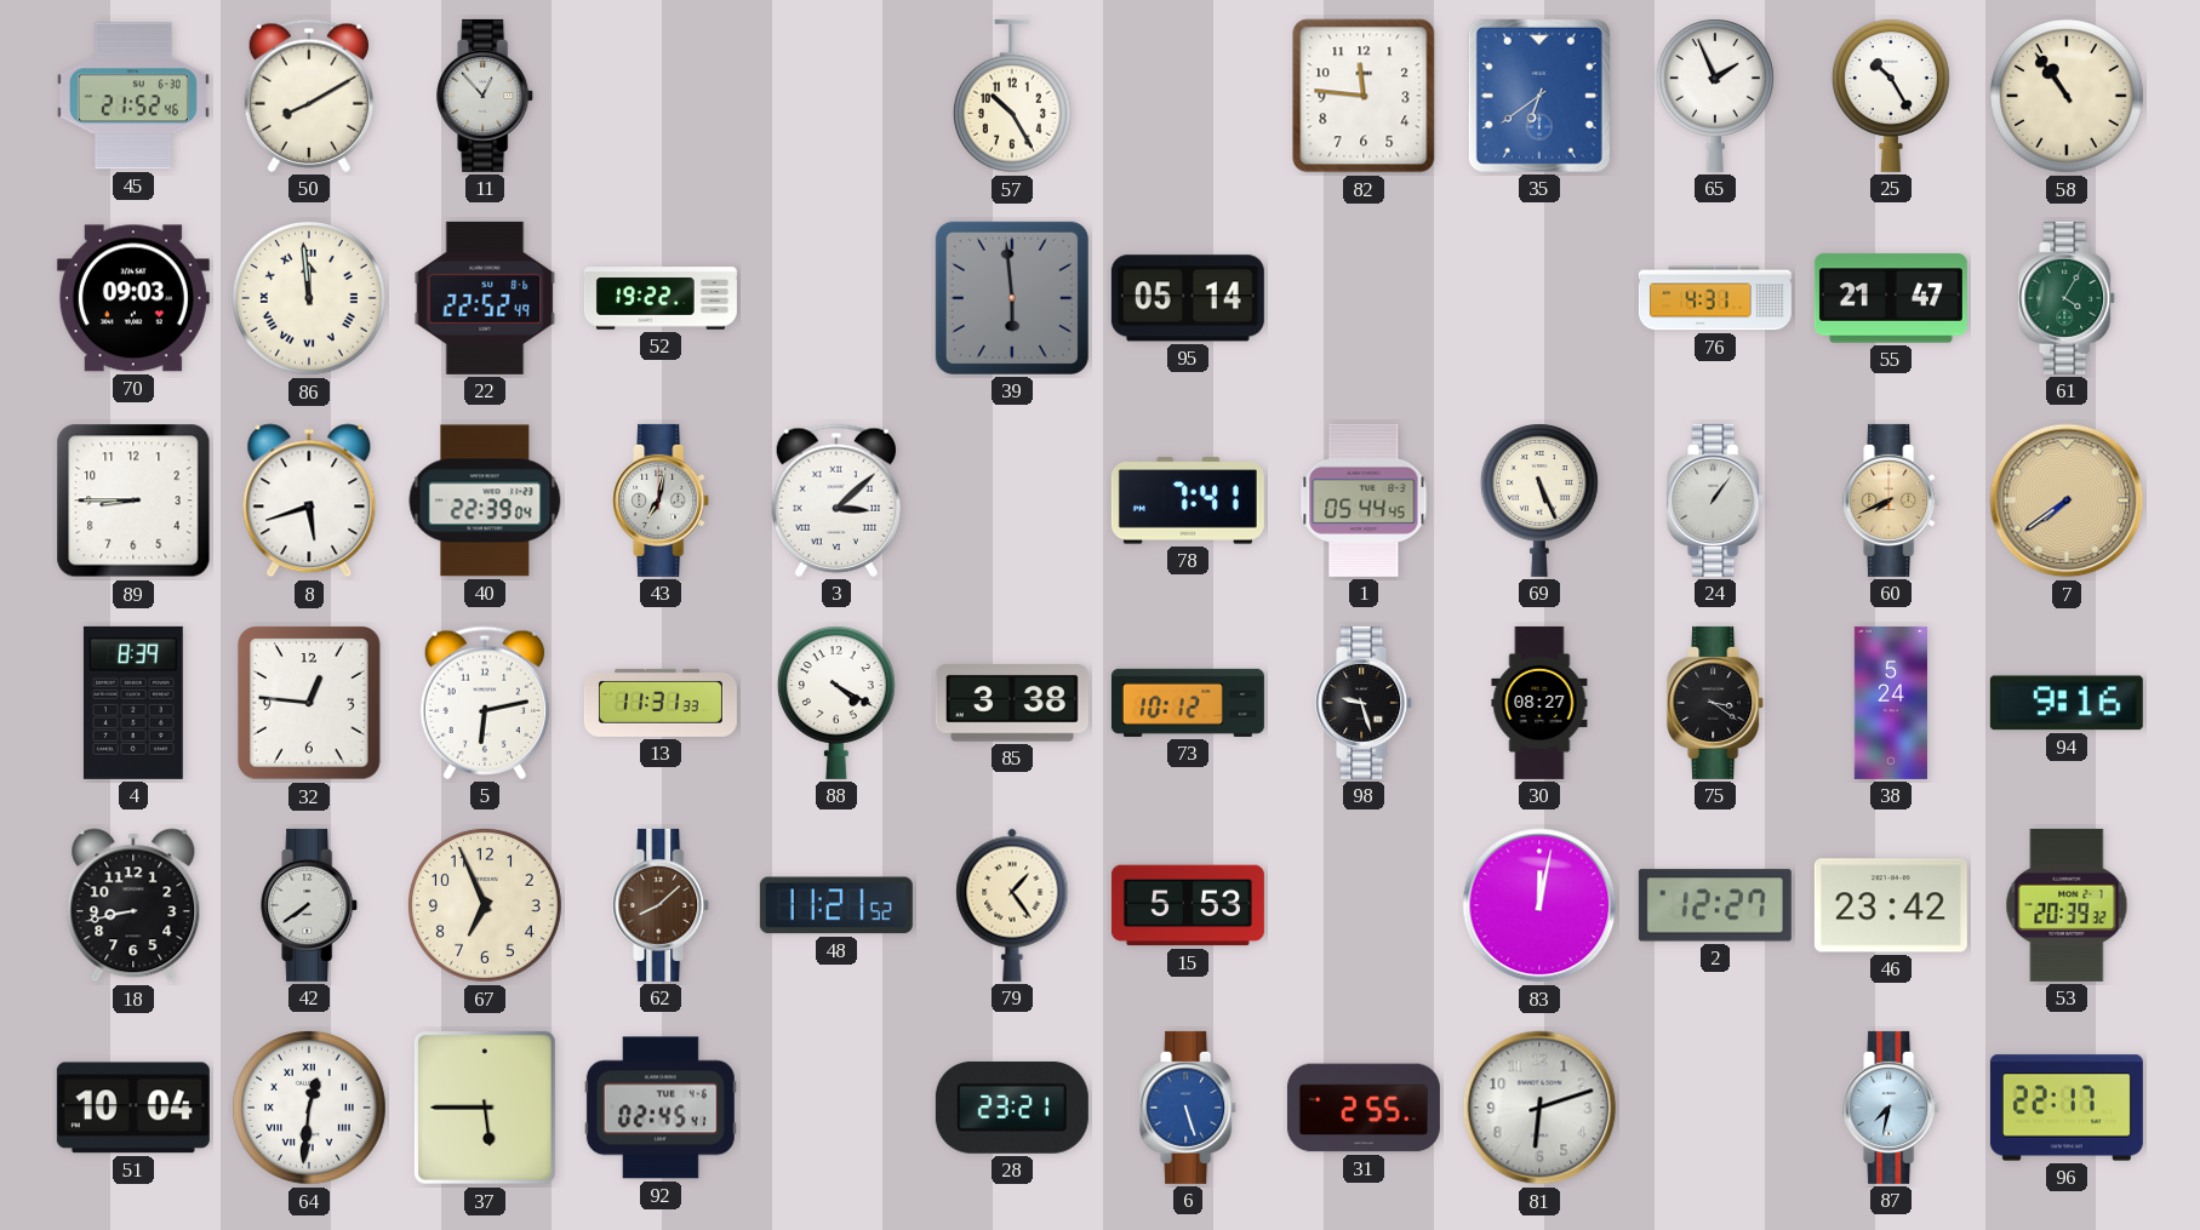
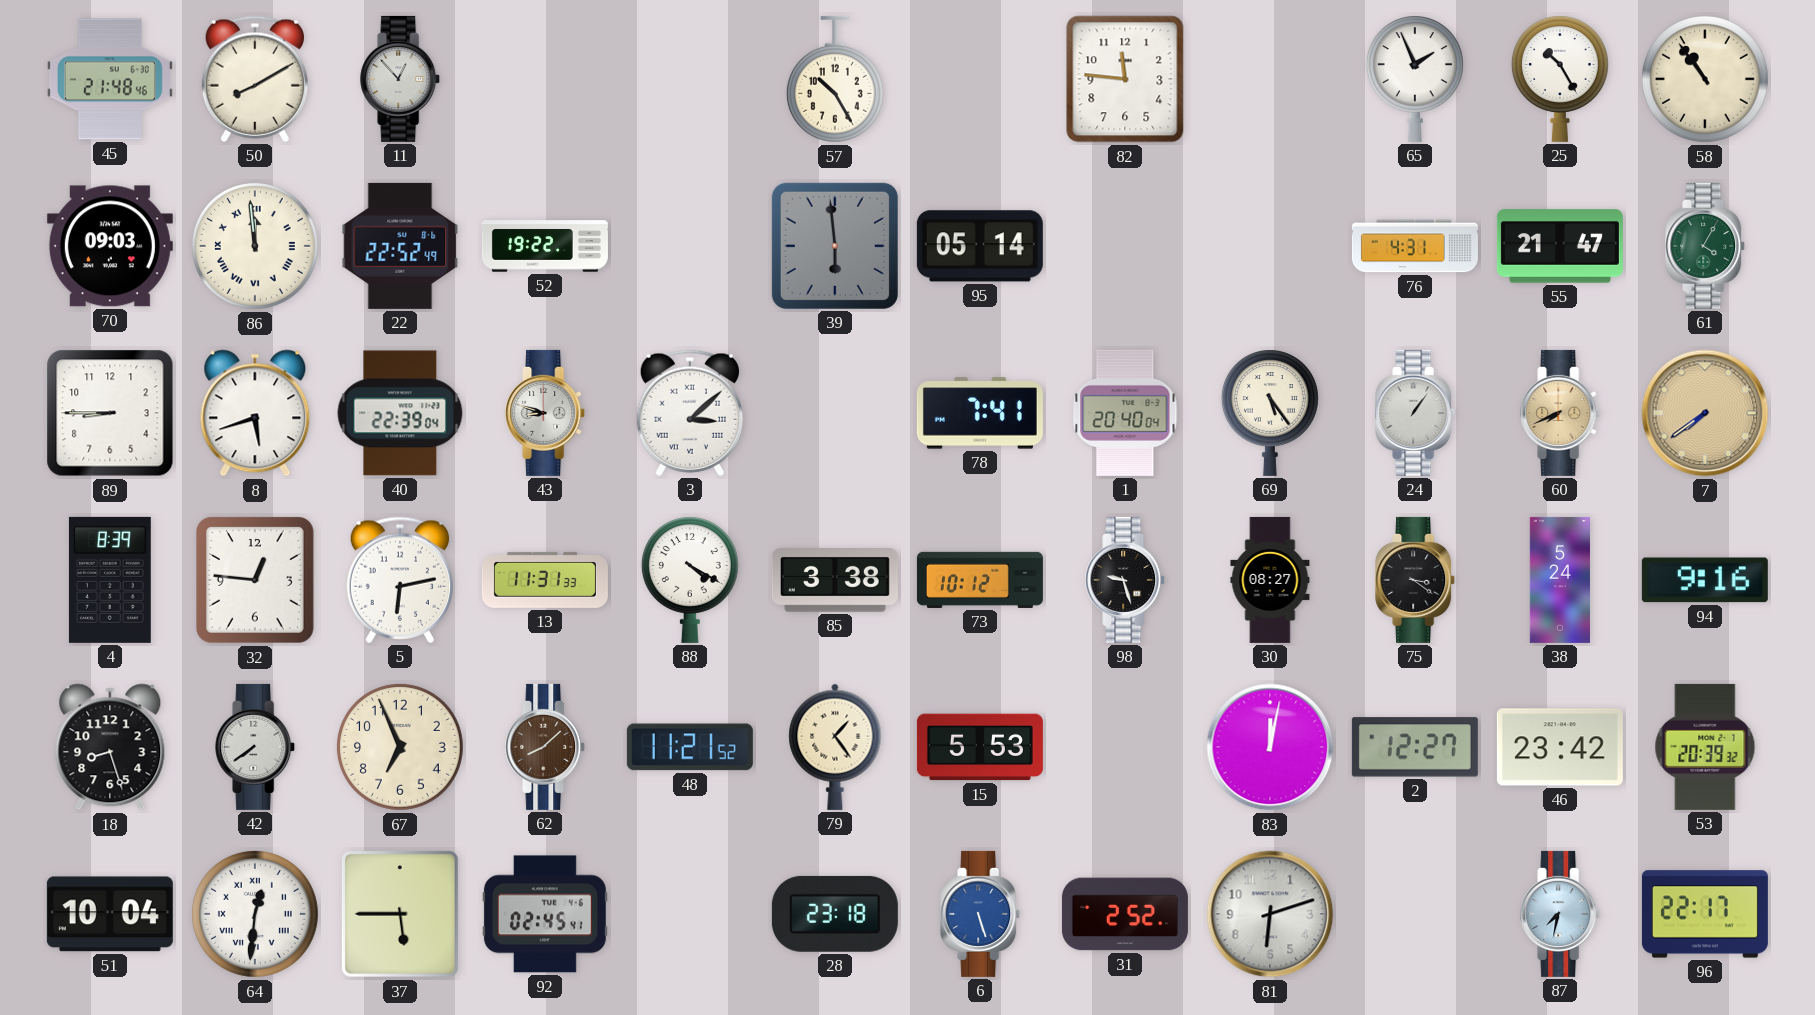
45: 21:52 -> 21:48 (110, 79)
35: 6:39 -> none (1539, 96)
43: 7:02 -> 8:48 (546, 413)
1: 05:44 -> 20:40 (1125, 413)
69: 5:26 -> 5:24 (1270, 413)
18: 8:43 -> 8:27 (110, 747)
28: 23:21 -> 23:18 (835, 914)
31: 2:55 -> 2:52 (1125, 914)
